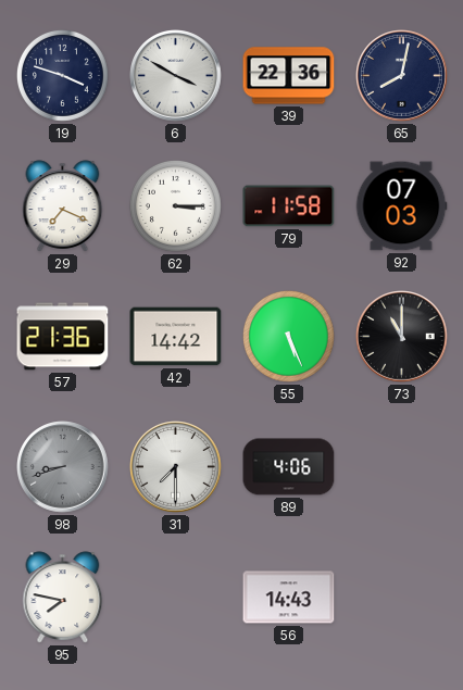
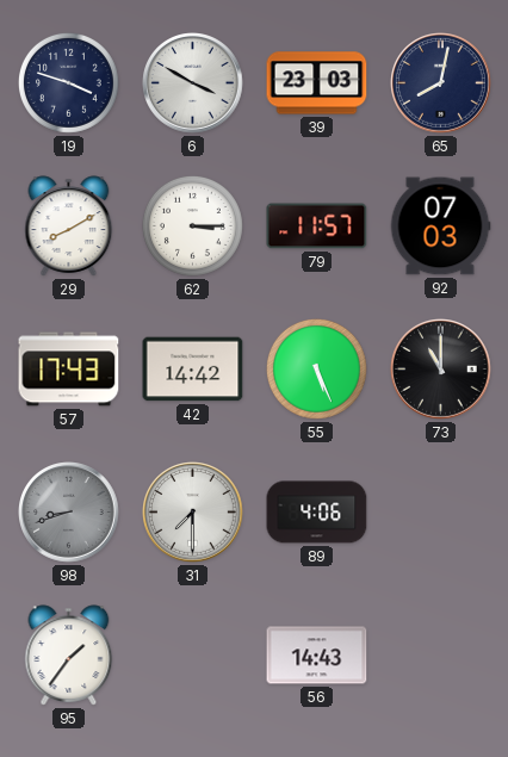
39: 22:36 -> 23:03 (317, 83)
29: 7:19 -> 8:10 (69, 227)
79: 11:58 -> 11:57 (317, 227)
57: 21:36 -> 17:43 (69, 370)
95: 7:47 -> 1:36 (69, 656)
